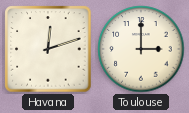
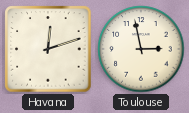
Toulouse: 3:00 -> 2:58 (141, 49)
